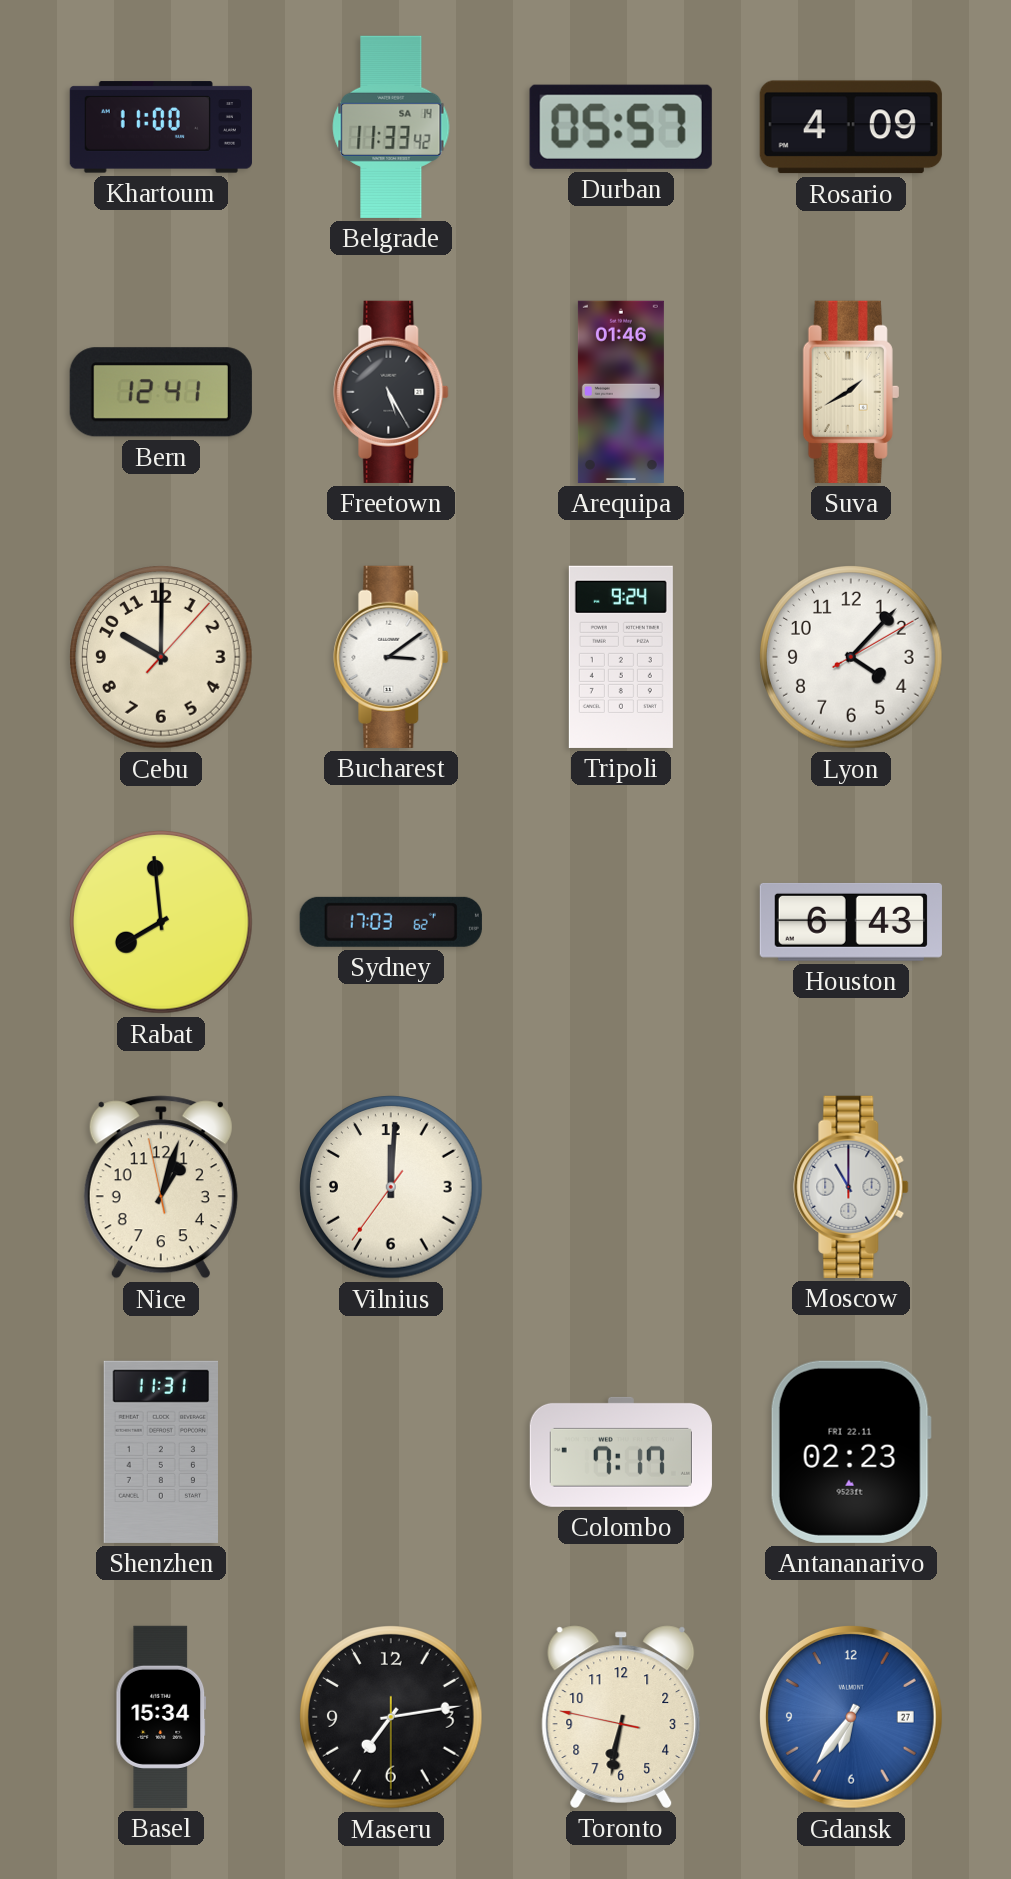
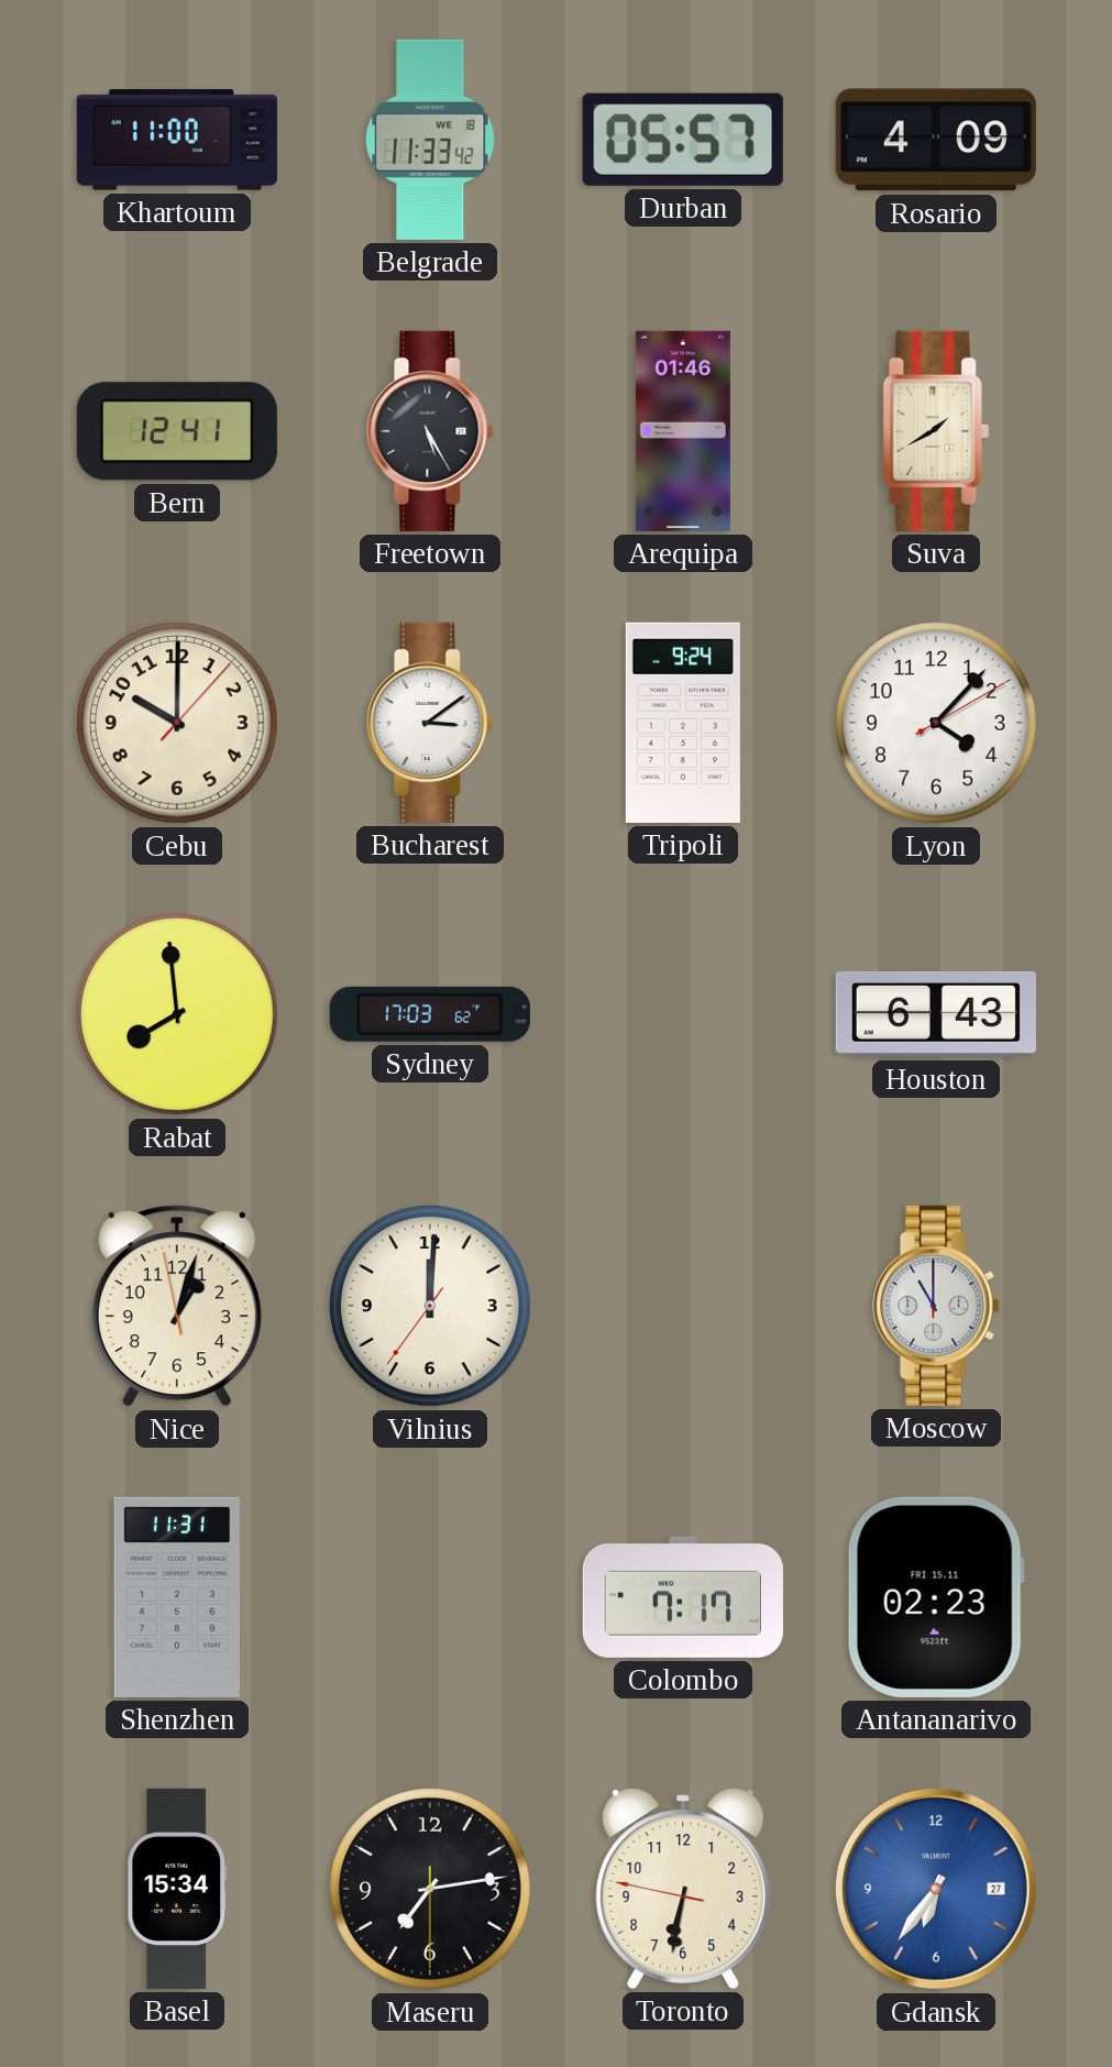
Belgrade date: SA 14 -> WE 18 (430, 140)
Antananarivo date: FRI 22.11 -> FRI 15.11 (936, 1597)
